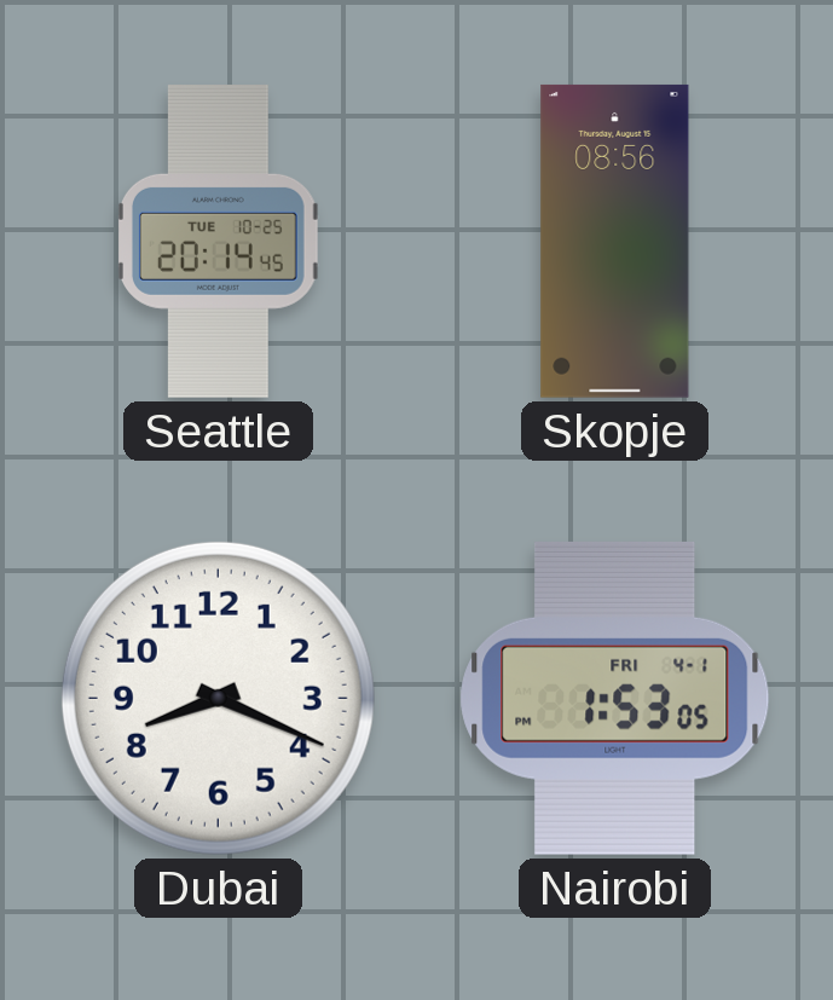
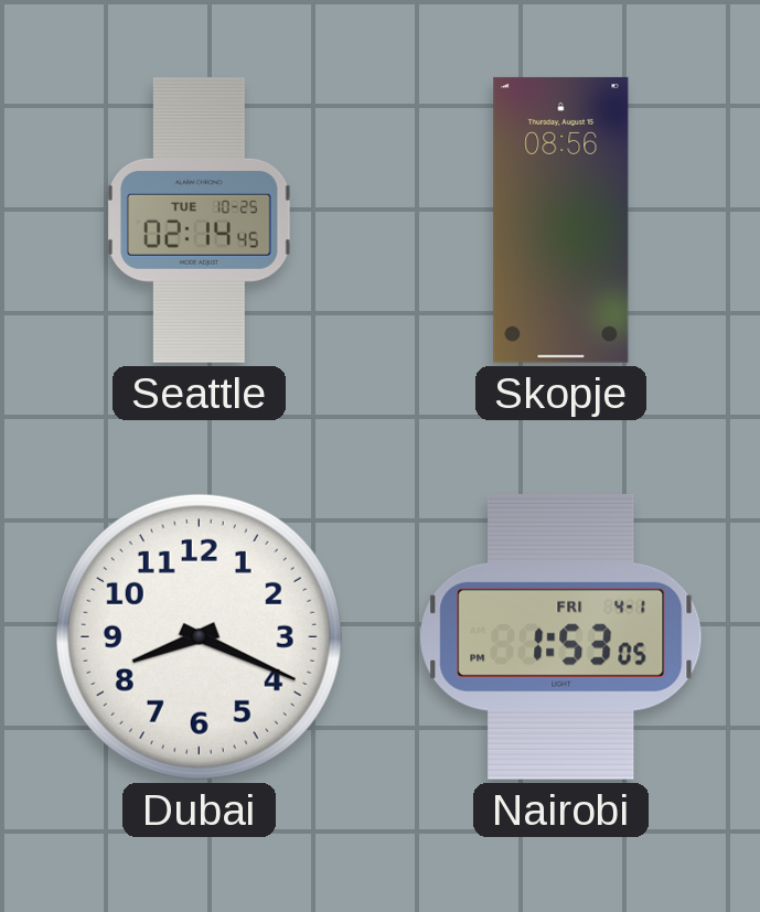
Seattle: 20:14 -> 02:14 (200, 219)
